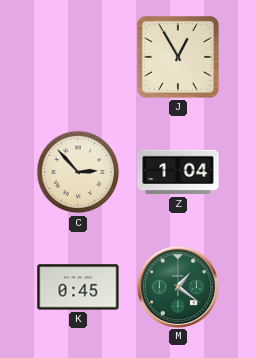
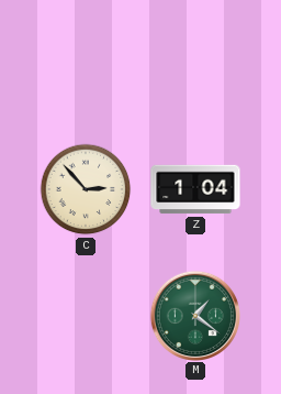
J: 12:55 -> none (178, 57)
K: 0:45 -> none (78, 287)
